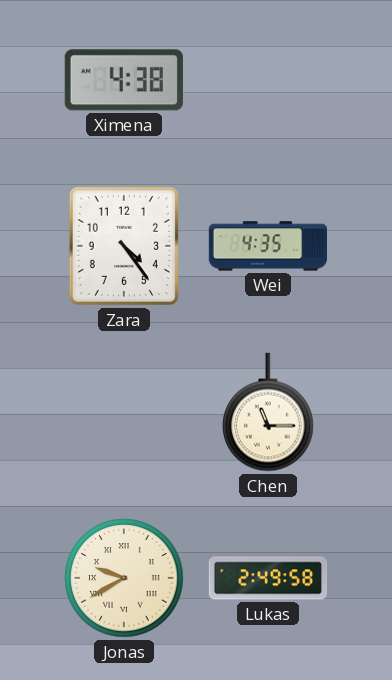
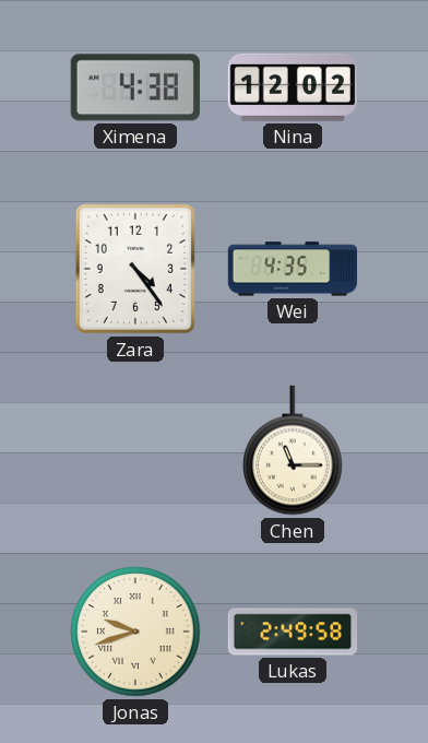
Nina: none -> 12:02 (293, 87)
Jonas: 9:40 -> 9:42 (135, 632)
